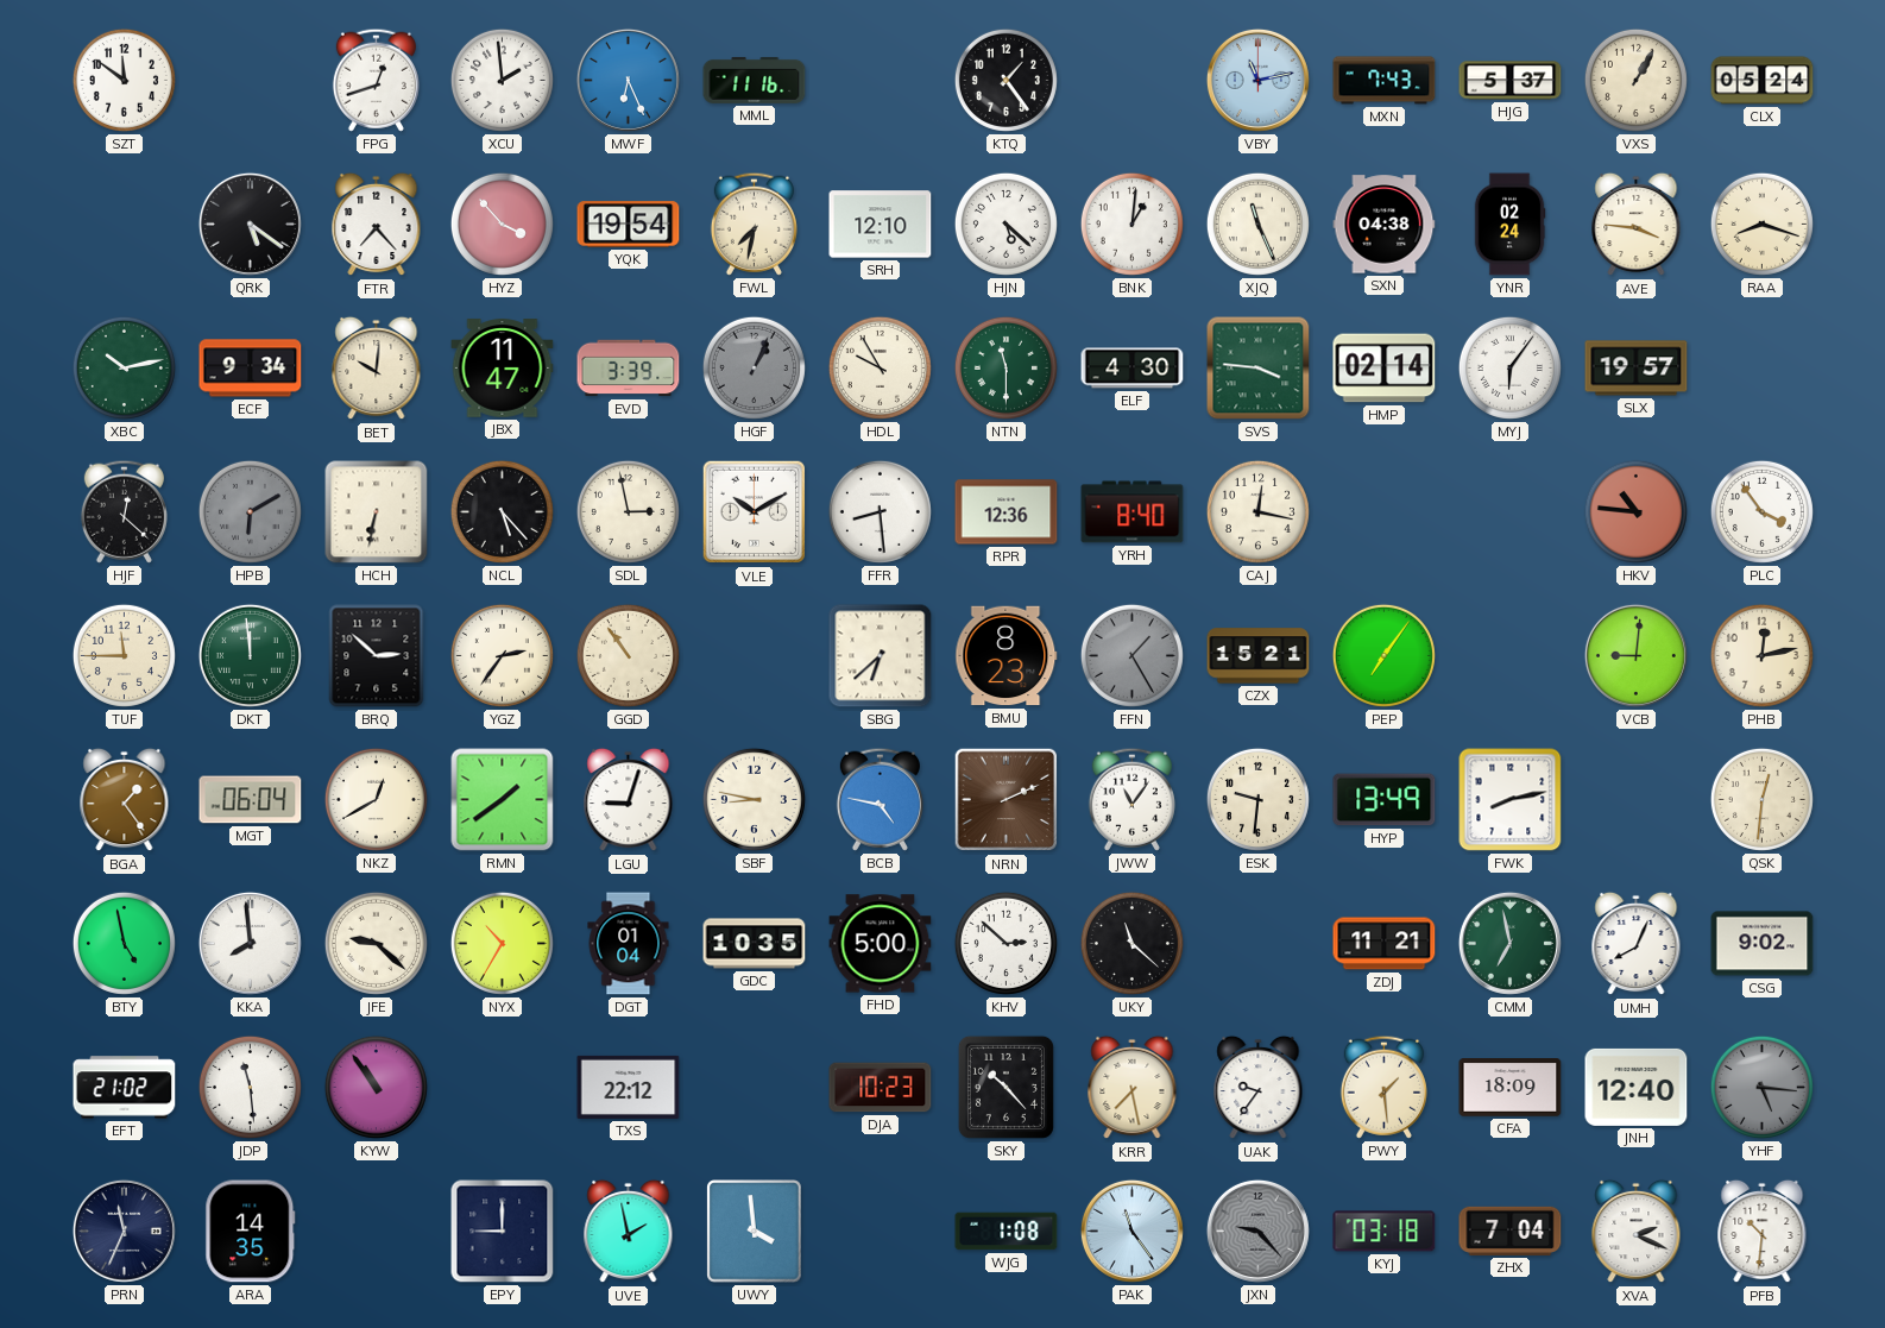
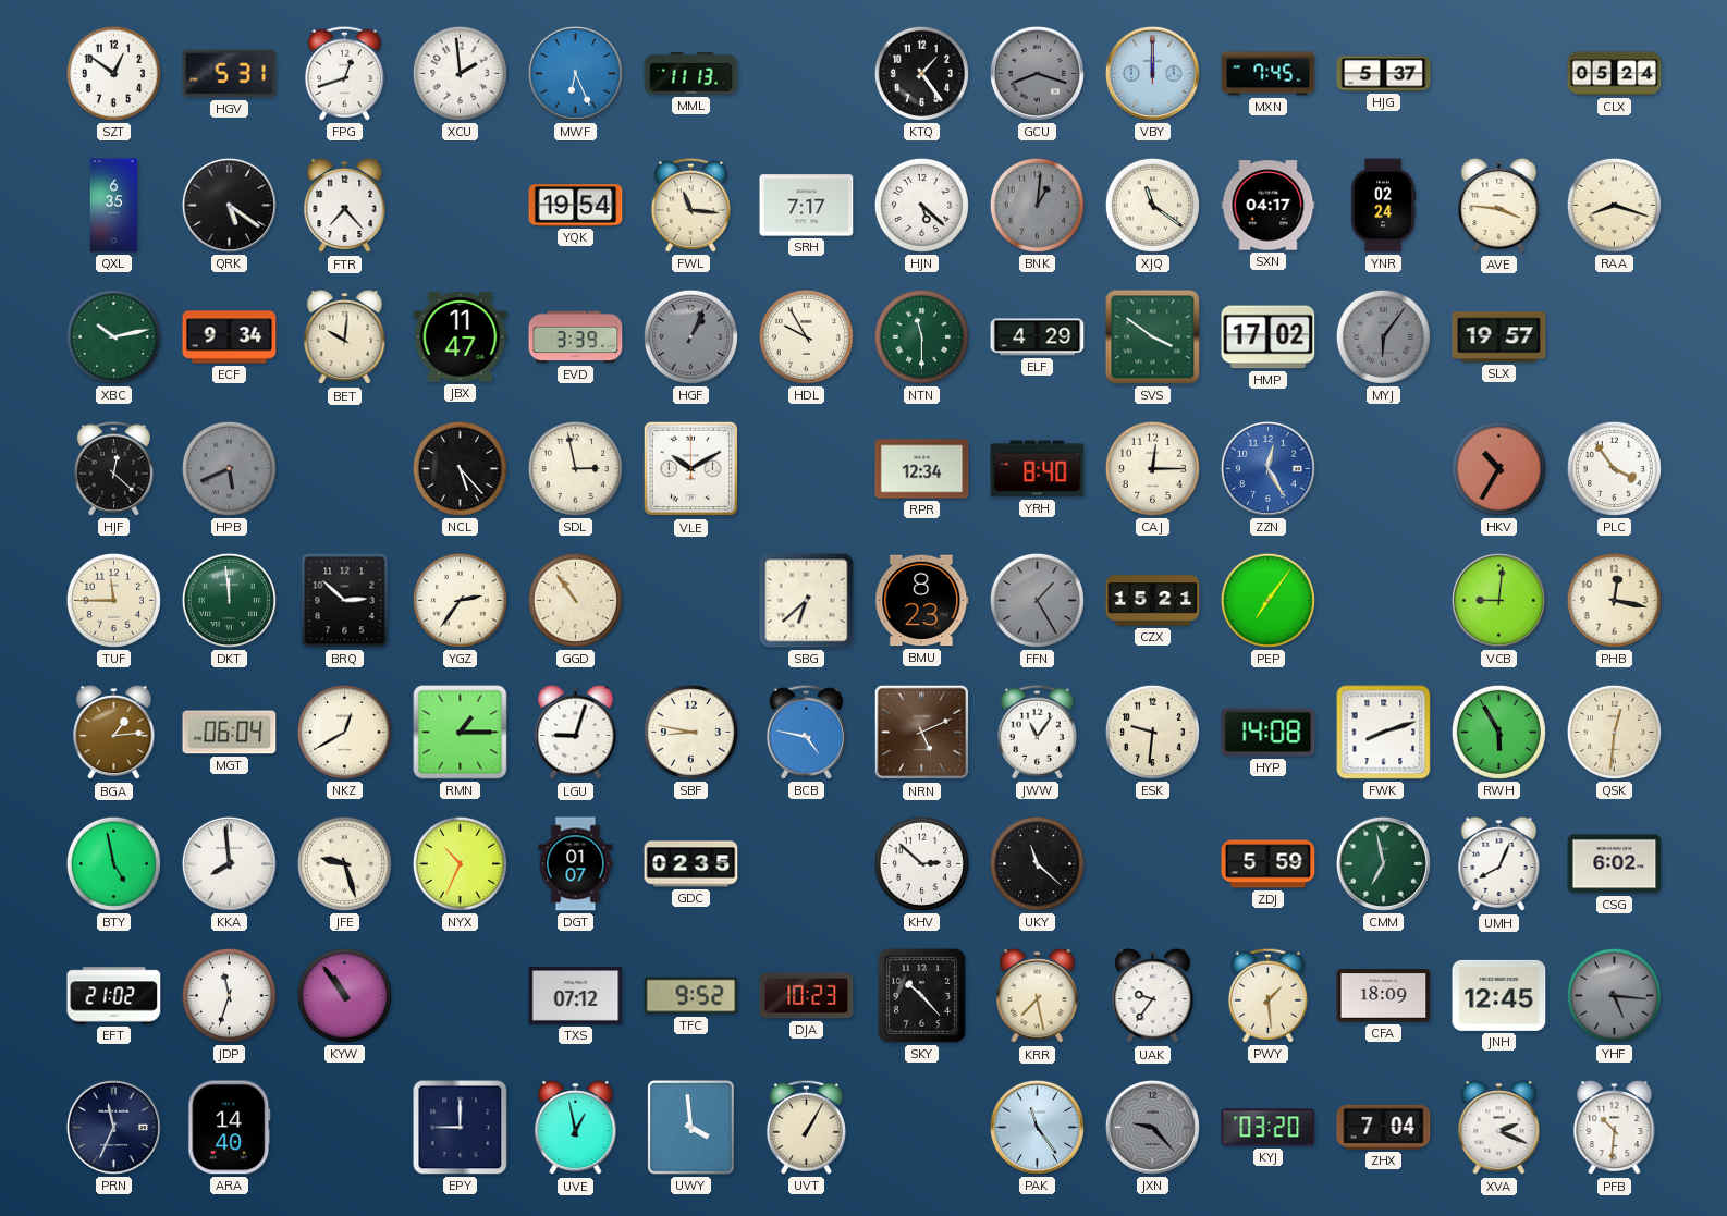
SZT: 11:51 -> 12:51 (113, 73)
HGV: none -> 5:31 (230, 74)
MML: 11:16 -> 11:13 (691, 73)
GCU: none -> 8:18 (1037, 73)
VBY: 11:13 -> 12:00 (1152, 73)
MXN: 7:43 -> 7:45 (1269, 74)
VXS: 1:05 -> none (1635, 80)
QXL: none -> 6:35 (114, 206)
HYZ: 3:53 -> none (502, 224)
FWL: 7:32 -> 11:16 (690, 205)
SRH: 12:10 -> 7:17 (807, 206)
BNK dial: white -> grey (1037, 205)
XJQ: 11:26 -> 11:21 (1152, 205)
SXN: 04:38 -> 04:17 (1269, 206)
ELF: 4:30 -> 4:29 (1038, 337)
SVS: 3:46 -> 3:51 (1153, 337)
HMP: 02:14 -> 17:02 (1269, 337)
MYJ dial: white -> grey (1383, 336)
HPB: 6:10 -> 5:41 (229, 468)
HCH: 6:32 -> none (377, 512)
FFR: 8:29 -> none (880, 511)
RPR: 12:36 -> 12:34 (922, 469)
CAJ: 12:17 -> 12:15 (1152, 468)
ZZN: none -> 12:25 (1267, 468)
HKV: 10:46 -> 10:35 (1498, 468)
PHB: 12:13 -> 12:17 (1614, 600)
BGA: 1:24 -> 1:14 (114, 733)
RMN: 1:39 -> 1:15 (461, 733)
NRN: 2:11 -> 5:11 (922, 733)
HYP: 13:49 -> 14:08 (1269, 733)
FWK: 8:13 -> 8:12 (1384, 733)
RWH: none -> 5:55 (1498, 732)
JFE: 9:22 -> 9:27 (344, 863)
NYX: 10:35 -> 10:34 (460, 863)
DGT: 01:04 -> 01:07 (576, 864)
GDC: 10:35 -> 02:35 (691, 864)
FHD: 5:00 -> none (881, 944)
ZDJ: 11:21 -> 5:59 (1269, 864)
CSG: 9:02 -> 6:02 (1615, 864)
JDP: 11:29 -> 11:33 (229, 995)
TXS: 22:12 -> 07:12 (576, 995)
TFC: none -> 9:52 (691, 996)
JNH: 12:40 -> 12:45 (1499, 995)
ARA: 14:35 -> 14:40 (230, 1128)
UVE: 1:58 -> 12:58 (576, 1128)
UVT: none -> 1:05 (806, 1127)
WJG: 1:08 -> none (1007, 1232)
KYJ: 03:18 -> 03:20 (1269, 1128)
